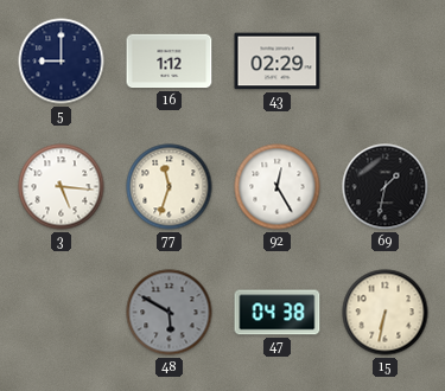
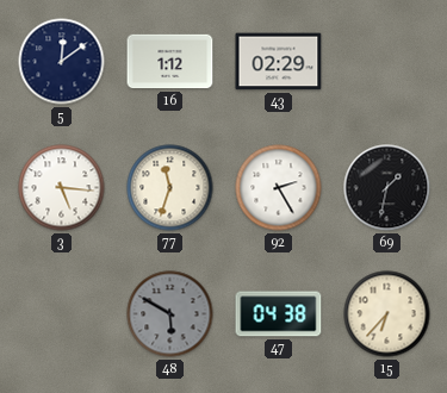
5: 9:00 -> 12:09 (62, 62)
92: 12:25 -> 2:25 (279, 188)
15: 6:32 -> 6:37 (387, 314)
